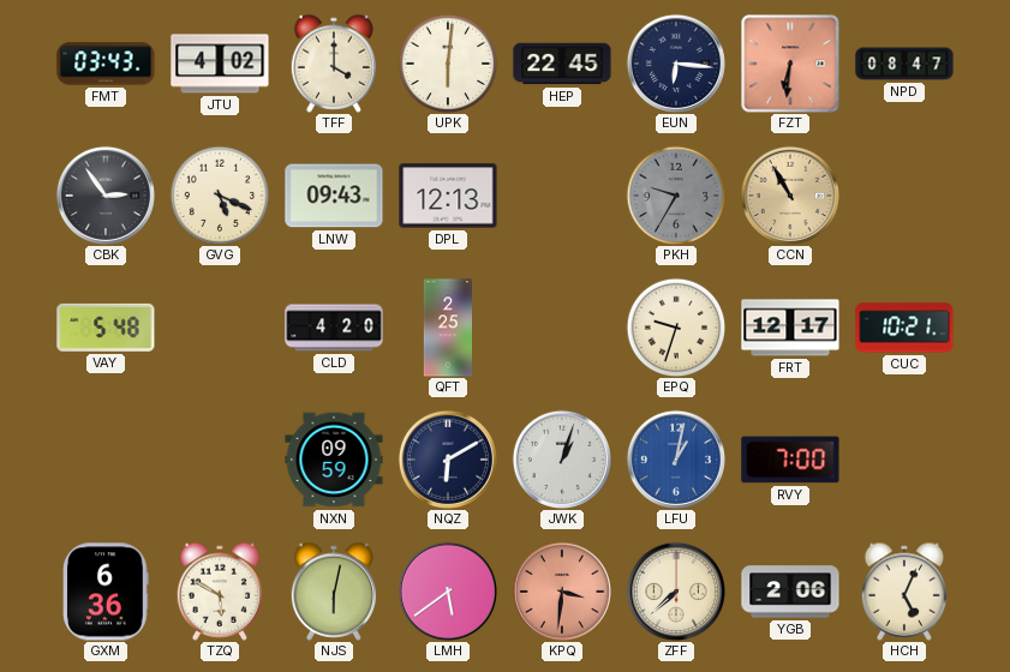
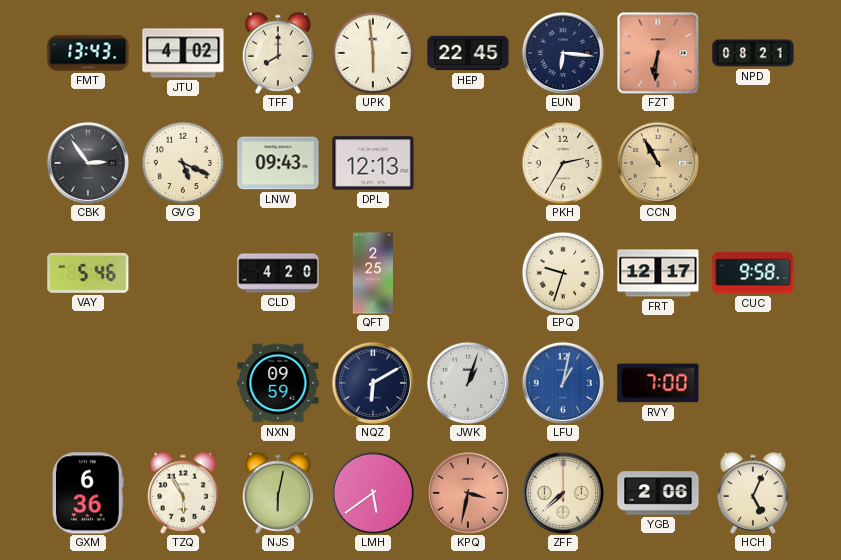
FMT: 03:43 -> 13:43 (88, 53)
TFF: 4:00 -> 8:00 (278, 53)
UPK: 6:01 -> 5:59 (373, 53)
NPD: 08:47 -> 08:21 (753, 53)
PKH: 9:35 -> 2:35 (563, 163)
PKH dial: grey -> cream (563, 163)
VAY: 5:48 -> 5:46 (88, 273)
CUC: 10:21 -> 9:58 (753, 273)
TZQ: 5:50 -> 5:55 (183, 493)
KPQ: 3:31 -> 3:32 (468, 493)
